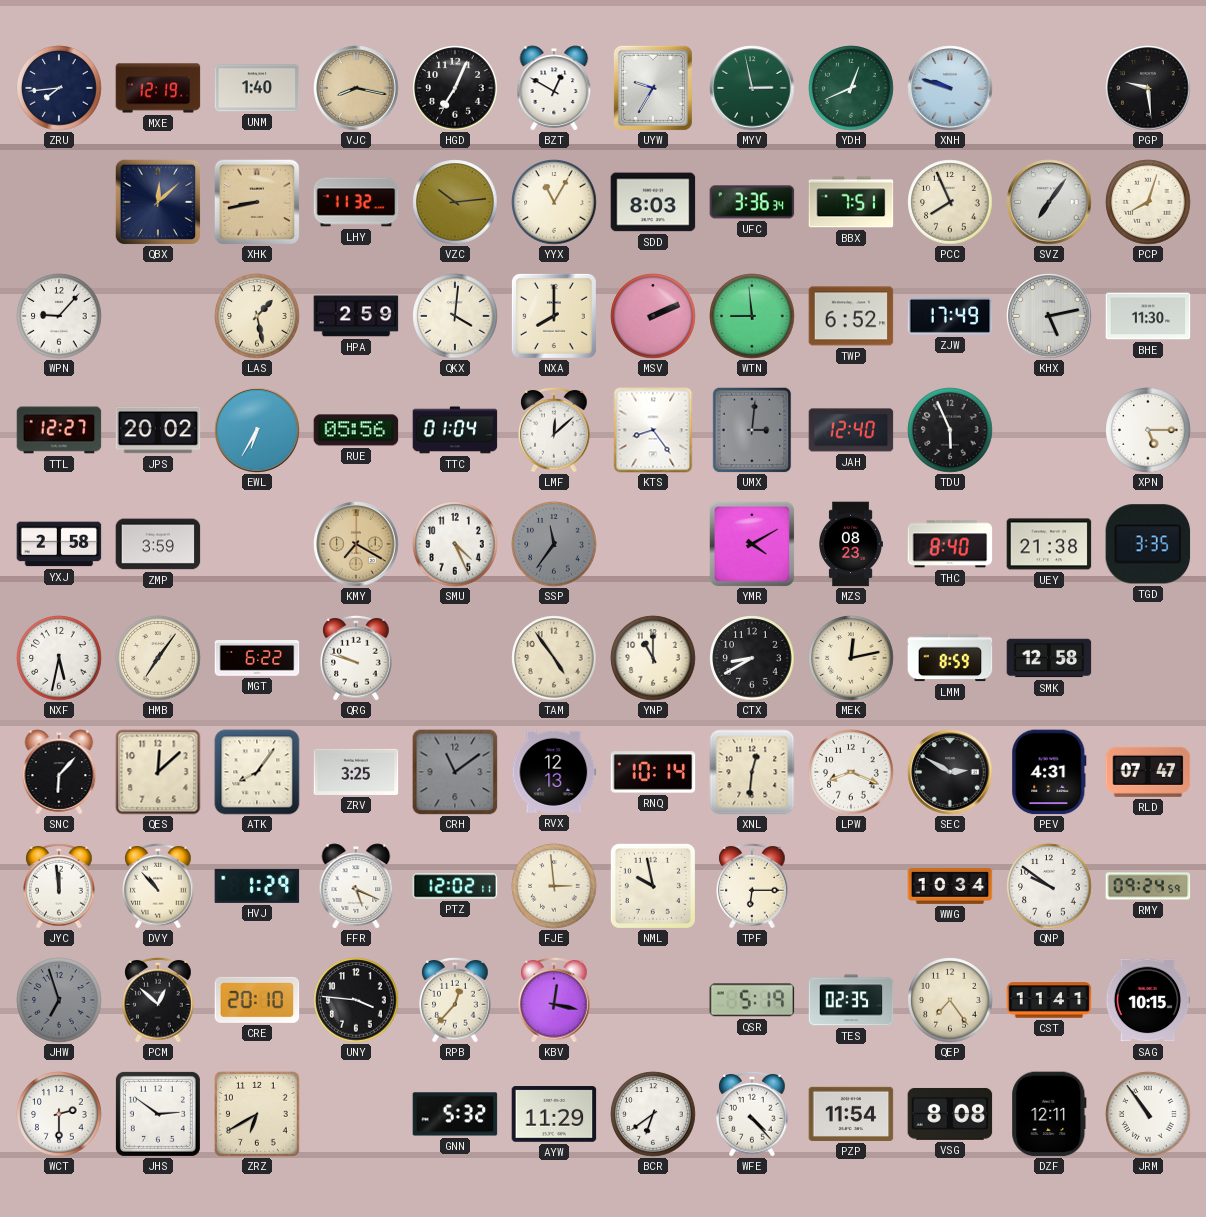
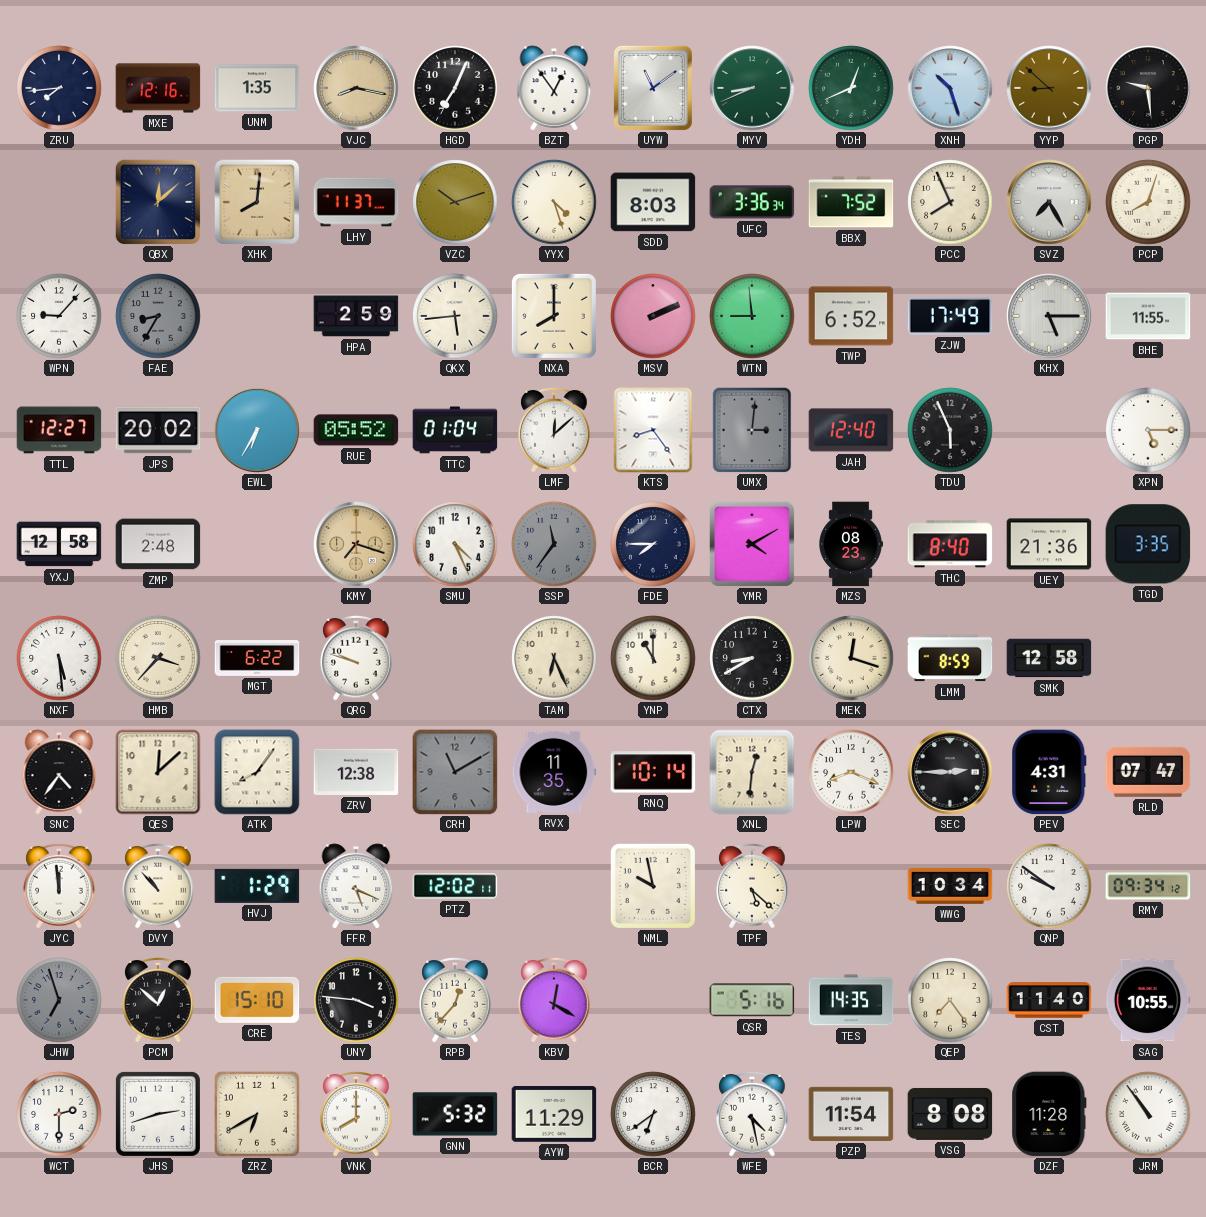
MXE: 12:19 -> 12:16 (158, 88)
UNM: 1:40 -> 1:35 (257, 88)
BZT: 12:50 -> 12:54 (554, 88)
UYW: 9:35 -> 11:09 (653, 88)
MYV: 2:58 -> 8:41 (752, 88)
XNH: 9:48 -> 10:27 (950, 88)
YYP: none -> 8:52 (1049, 88)
XHK: 8:43 -> 8:01 (257, 202)
LHY: 11:32 -> 11:37 (356, 202)
VZC: 10:14 -> 10:12 (455, 202)
YYX: 11:05 -> 4:27 (554, 202)
BBX: 7:51 -> 7:52 (851, 202)
SVZ: 7:06 -> 7:25 (1049, 202)
FAE: none -> 8:35 (158, 316)
LAS: 1:28 -> none (257, 316)
QKX: 4:01 -> 5:44 (455, 316)
KHX: 5:13 -> 5:15 (1049, 316)
BHE: 11:30 -> 11:55 (1148, 316)
RUE: 05:56 -> 05:52 (356, 430)
YXJ: 2:58 -> 12:58 (59, 544)
ZMP: 3:59 -> 2:48 (158, 544)
KMY: 7:20 -> 7:18 (356, 544)
FDE: none -> 7:45 (653, 544)
UEY: 21:38 -> 21:36 (1049, 544)
NXF: 5:32 -> 5:29 (59, 658)
HMB: 7:06 -> 3:37 (158, 658)
TAM: 4:54 -> 6:26 (554, 658)
MEK: 12:13 -> 12:18 (851, 658)
SNC: 6:07 -> 4:36 (59, 772)
ZRV: 3:25 -> 12:38 (356, 772)
CRH: 11:09 -> 11:10 (455, 772)
RVX: 12:13 -> 11:35 (554, 772)
SEC: 2:50 -> 2:45 (950, 772)
FJE: 2:59 -> none (554, 886)
TPF: 6:15 -> 5:22 (752, 886)
RMY: 09:24 -> 09:34 (1148, 886)
CRE: 20:10 -> 15:10 (257, 1000)
KBV: 12:17 -> 12:20 (554, 1000)
QSR: 5:19 -> 5:16 (752, 1000)
TES: 02:35 -> 14:35 (851, 1000)
CST: 11:41 -> 11:40 (1049, 1000)
SAG: 10:15 -> 10:55 (1148, 1000)
JHS: 2:51 -> 2:42 (158, 1114)
VNK: none -> 8:00 (356, 1114)
WFE: 4:23 -> 4:28 (752, 1114)
DZF: 12:11 -> 11:28 (1049, 1114)
